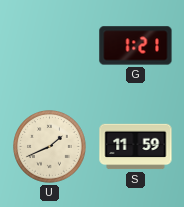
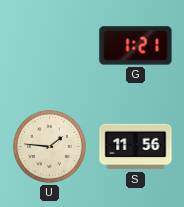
U: 1:41 -> 1:46 (50, 147)
S: 11:59 -> 11:56 (136, 147)
